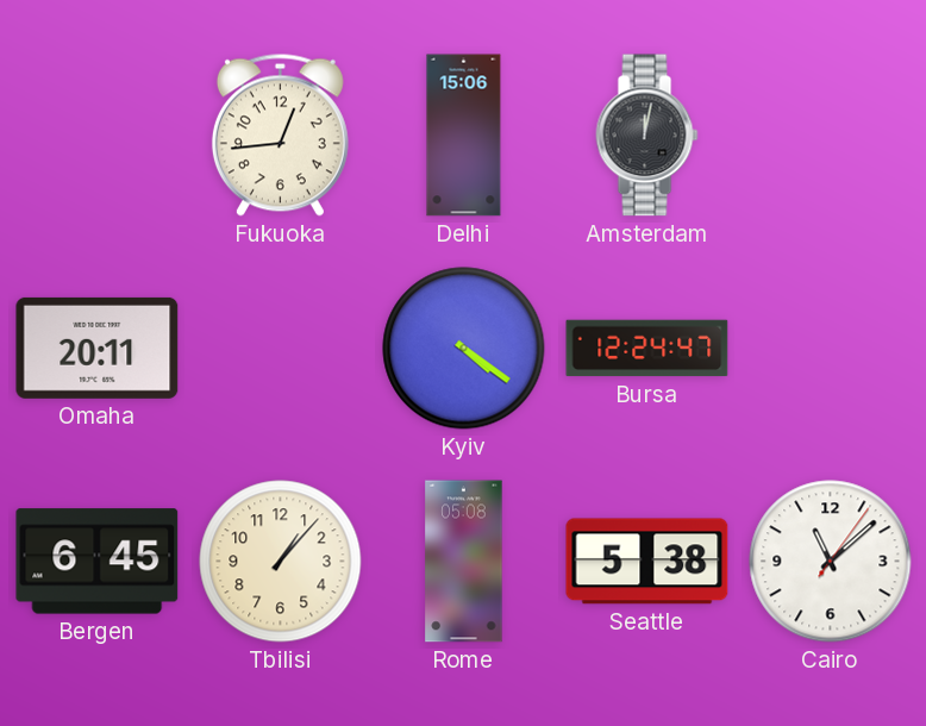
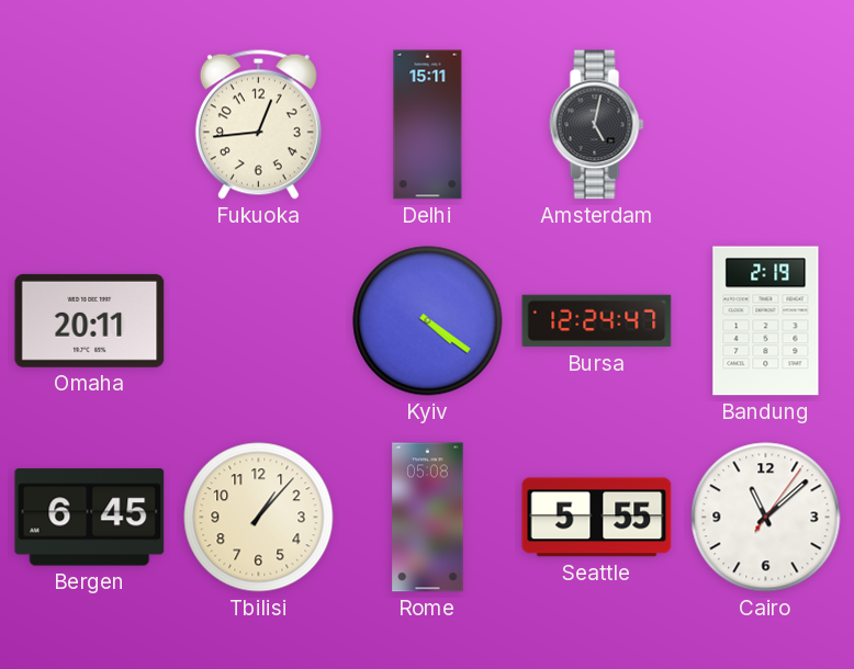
Delhi: 15:06 -> 15:11 (428, 125)
Amsterdam: 12:02 -> 5:02 (597, 125)
Bandung: none -> 2:19 (766, 321)
Seattle: 5:38 -> 5:55 (597, 518)
